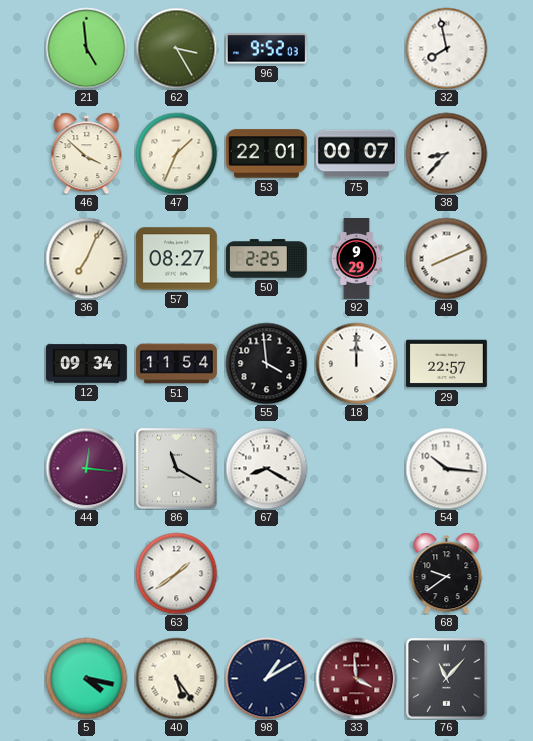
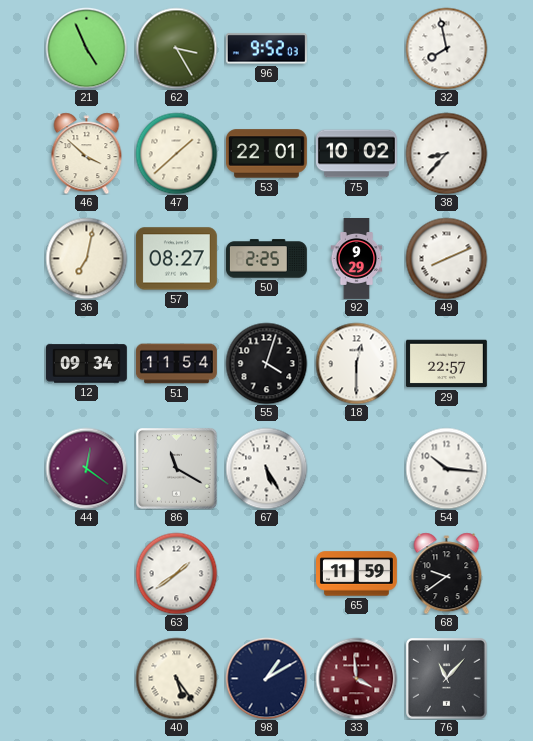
21: 4:59 -> 4:56 (86, 48)
47: 1:34 -> 1:38 (176, 153)
75: 00:07 -> 10:02 (356, 154)
36: 7:04 -> 7:02 (86, 258)
55: 3:59 -> 4:03 (266, 363)
18: 12:00 -> 12:30 (356, 363)
44: 12:16 -> 12:21 (86, 468)
67: 8:20 -> 5:25 (266, 468)
65: none -> 11:59 (357, 574)
5: 4:17 -> none (86, 678)
